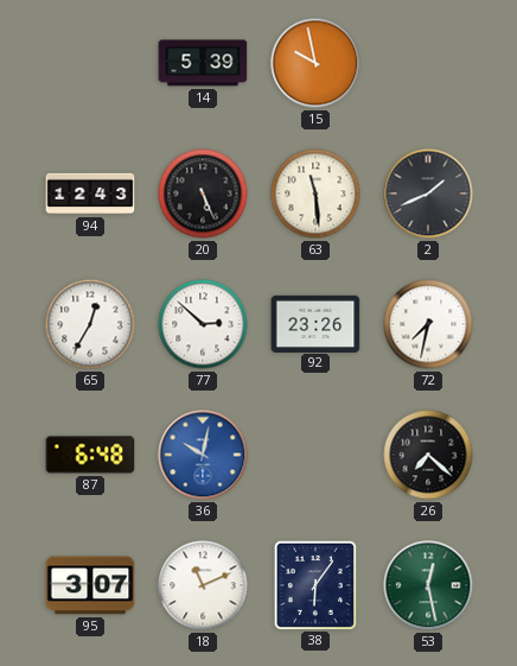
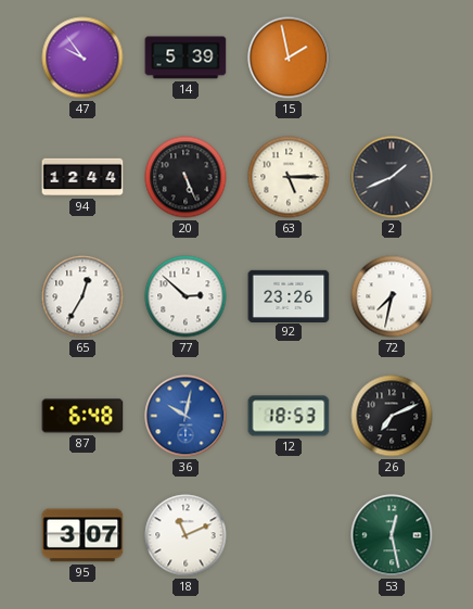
47: none -> 9:54 (82, 58)
15: 9:58 -> 1:58 (289, 58)
94: 12:43 -> 12:44 (82, 177)
63: 11:29 -> 5:15 (289, 177)
12: none -> 18:53 (289, 416)
26: 7:22 -> 7:11 (392, 416)
38: 6:06 -> none (314, 584)
